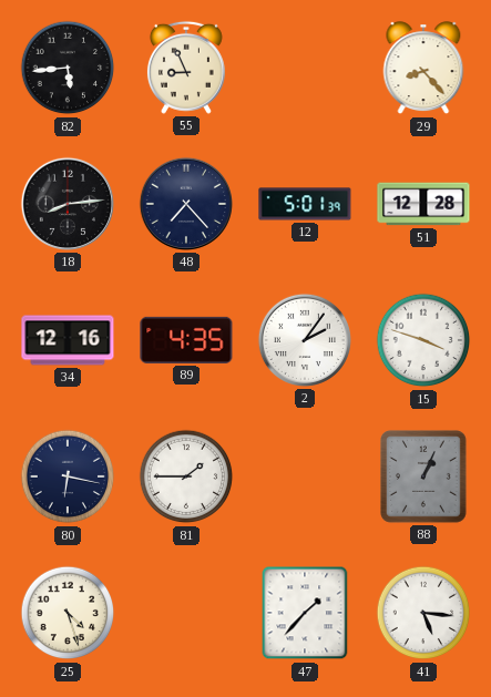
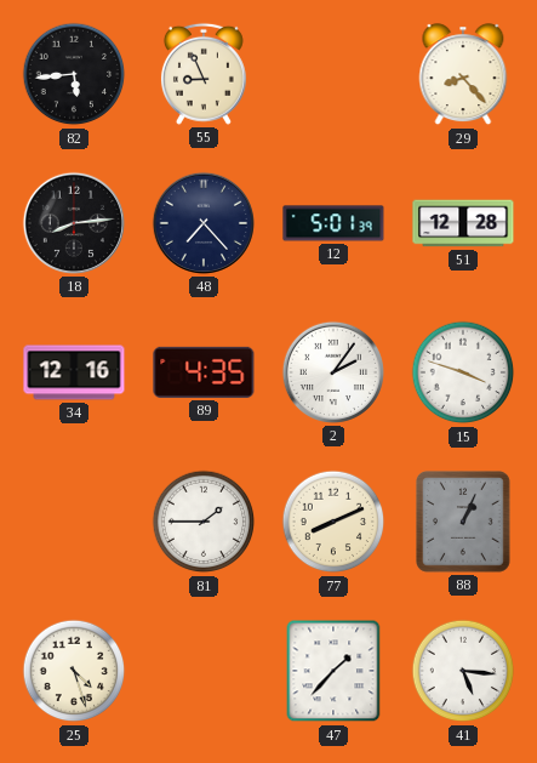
80: 6:17 -> none (68, 476)
77: none -> 8:11 (333, 522)
